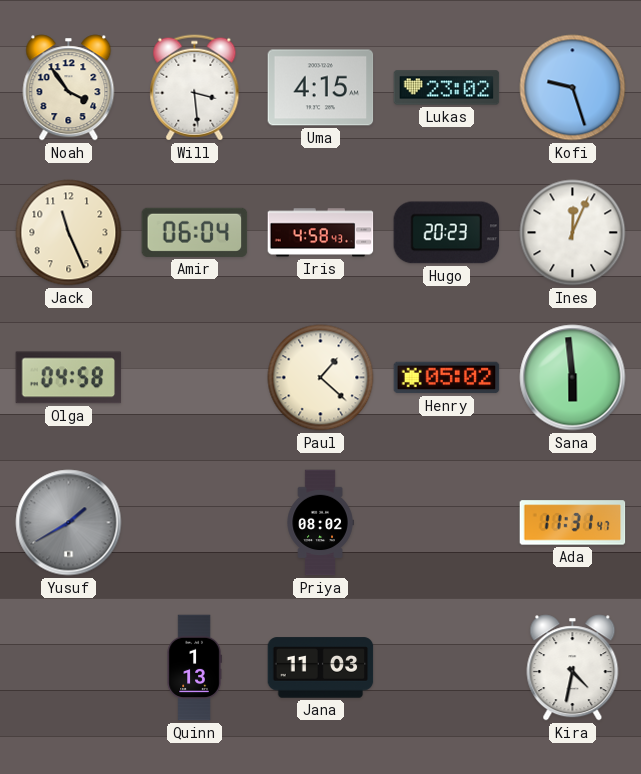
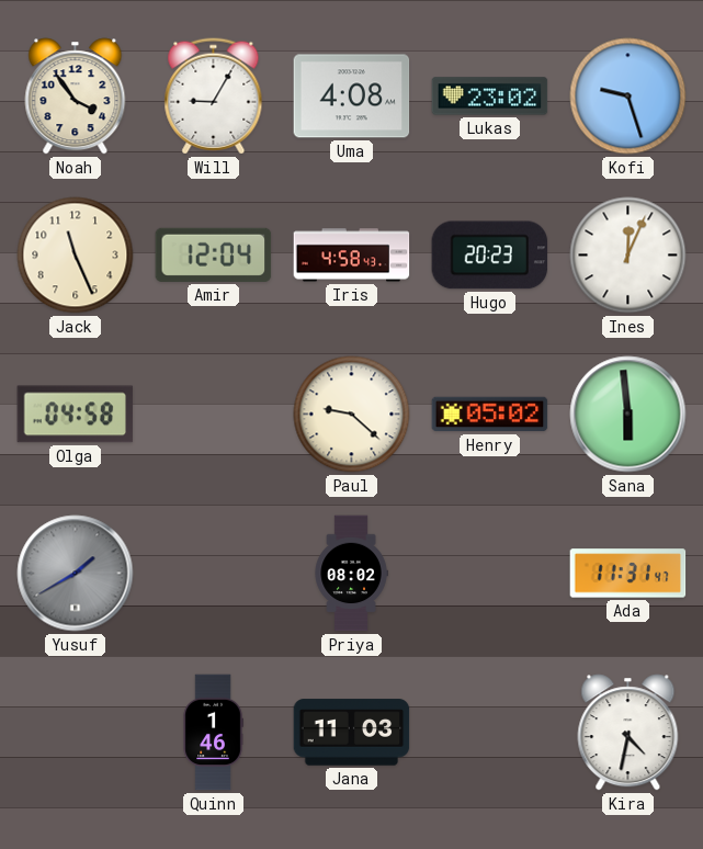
Will: 3:29 -> 9:05 (214, 97)
Uma: 4:15 -> 4:08 (352, 97)
Amir: 06:04 -> 12:04 (214, 254)
Paul: 1:22 -> 9:22 (352, 415)
Quinn: 1:13 -> 1:46 (213, 733)
